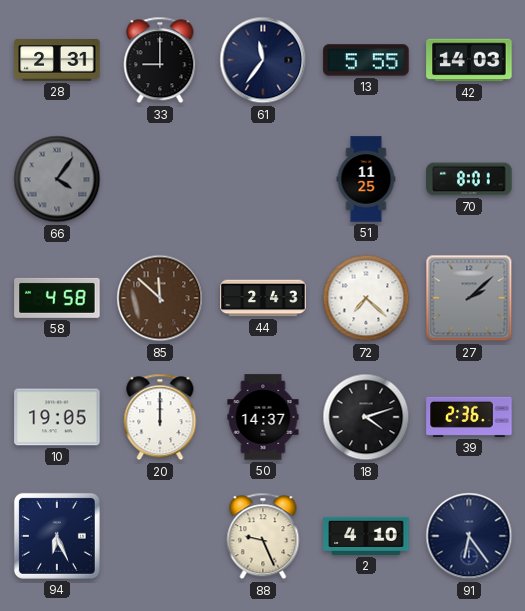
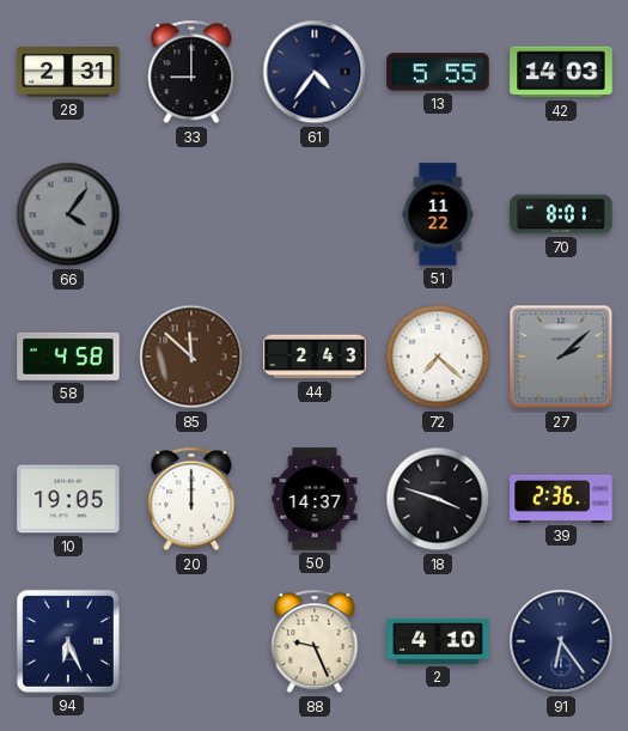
61: 11:36 -> 4:36 (315, 72)
51: 11:25 -> 11:22 (438, 214)
18: 4:12 -> 3:48 (438, 499)
